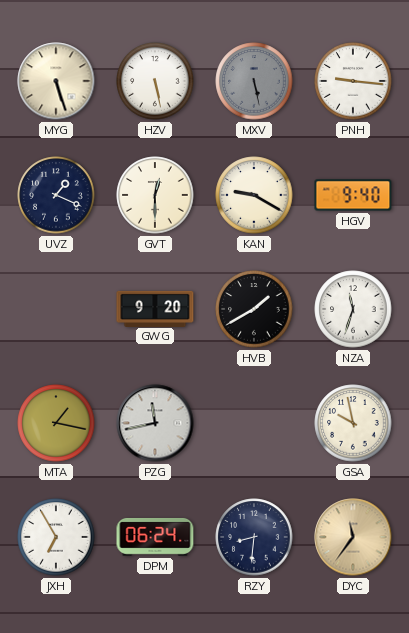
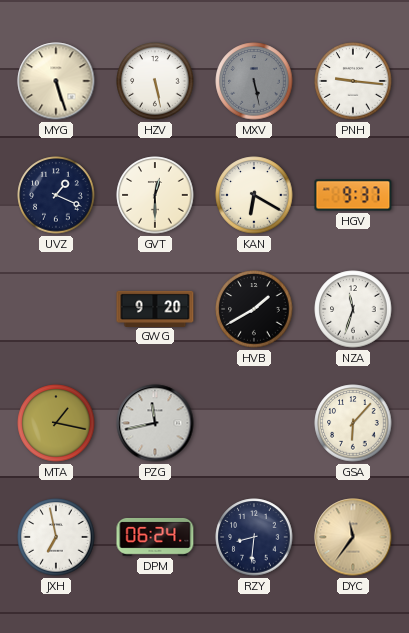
KAN: 9:20 -> 6:20 (254, 195)
HGV: 9:40 -> 9:37 (353, 195)
GSA: 9:58 -> 6:07 (353, 423)
JXH: 6:55 -> 6:58 (56, 537)
